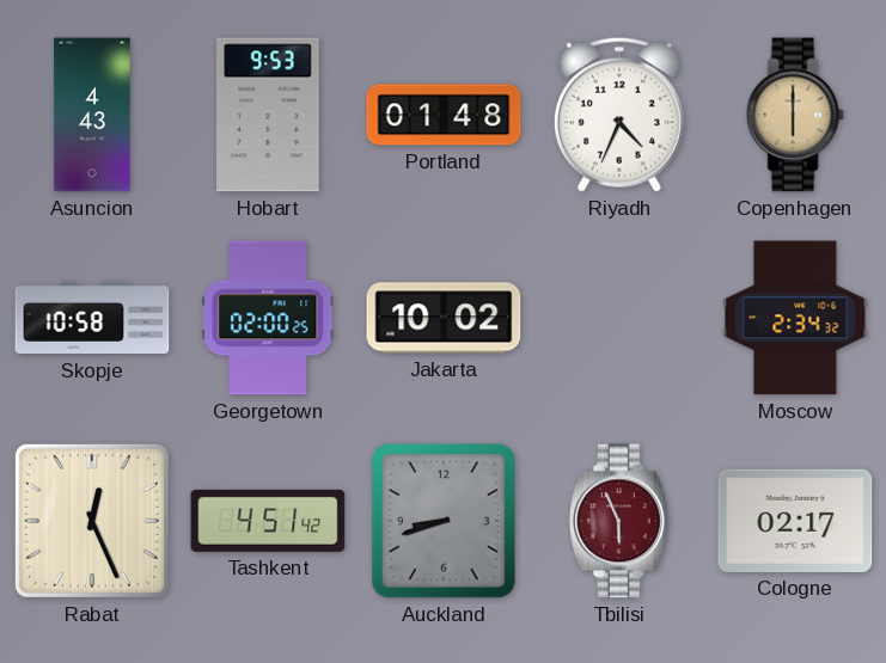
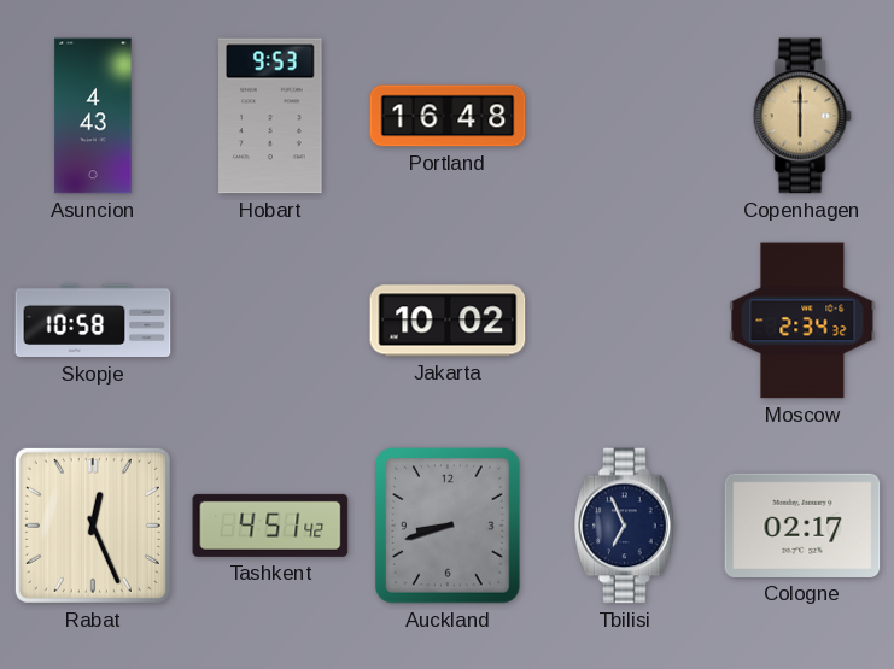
Portland: 01:48 -> 16:48 (448, 116)
Riyadh: 4:34 -> none (619, 115)
Georgetown: 02:00 -> none (268, 318)
Tbilisi: 5:56 -> 6:56 (626, 526)
Tbilisi dial: burgundy -> navy (626, 526)
